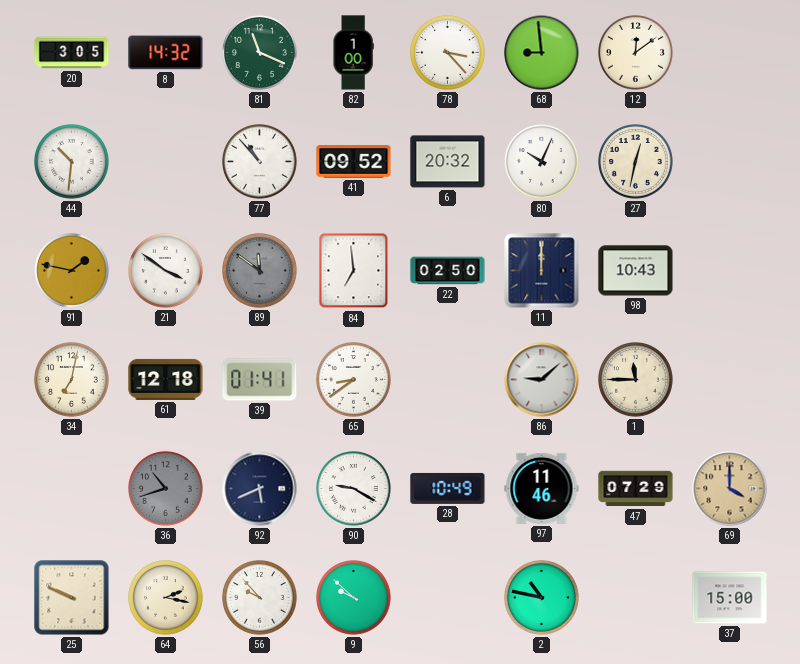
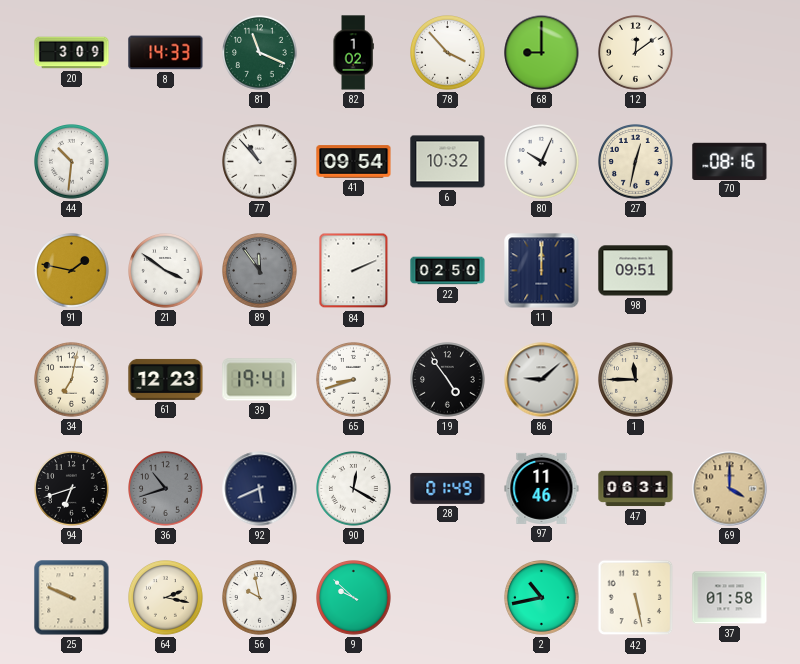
20: 3:05 -> 3:09 (72, 53)
8: 14:32 -> 14:33 (166, 53)
82: 1:00 -> 1:02 (353, 53)
78: 3:23 -> 3:53 (448, 53)
68: 8:59 -> 9:00 (542, 53)
41: 09:52 -> 09:54 (354, 162)
6: 20:32 -> 10:32 (448, 162)
70: none -> 08:16 (730, 161)
89: 11:51 -> 11:54 (260, 271)
84: 6:59 -> 2:11 (354, 271)
98: 10:43 -> 09:51 (636, 271)
61: 12:18 -> 12:23 (166, 379)
39: 01:41 -> 19:41 (260, 380)
65: 8:39 -> 8:42 (354, 380)
19: none -> 4:54 (448, 380)
94: none -> 6:42 (72, 489)
90: 9:20 -> 12:20 (354, 489)
28: 10:49 -> 01:49 (448, 488)
47: 07:29 -> 06:31 (636, 489)
56: 9:53 -> 9:58 (260, 598)
2: 10:47 -> 10:43 (542, 598)
42: none -> 5:28 (636, 598)
37: 15:00 -> 01:58 (730, 598)
